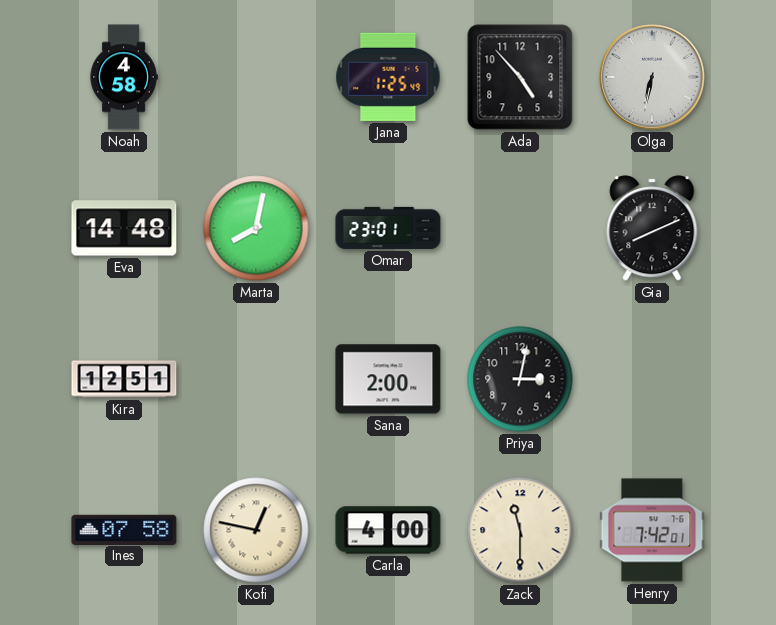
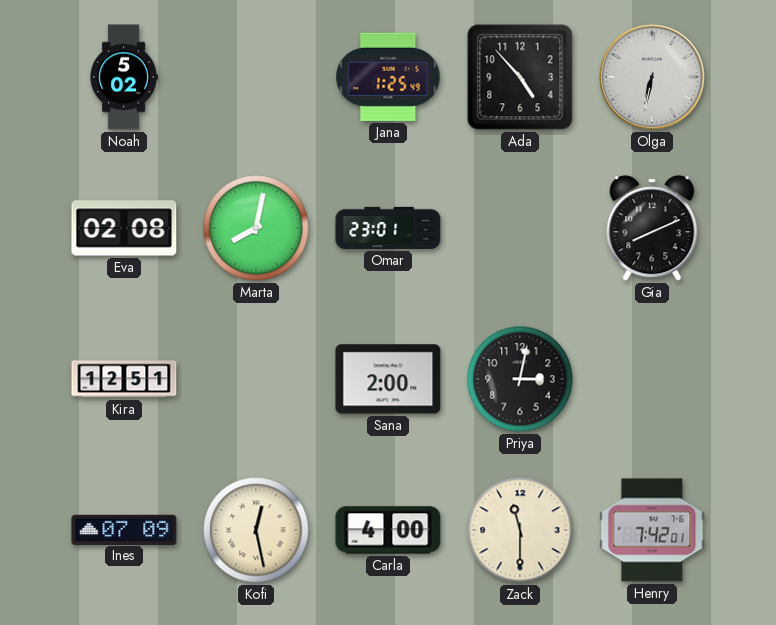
Noah: 4:58 -> 5:02 (124, 77)
Eva: 14:48 -> 02:08 (124, 228)
Ines: 07:58 -> 07:09 (124, 529)
Kofi: 12:47 -> 12:28 (256, 530)
